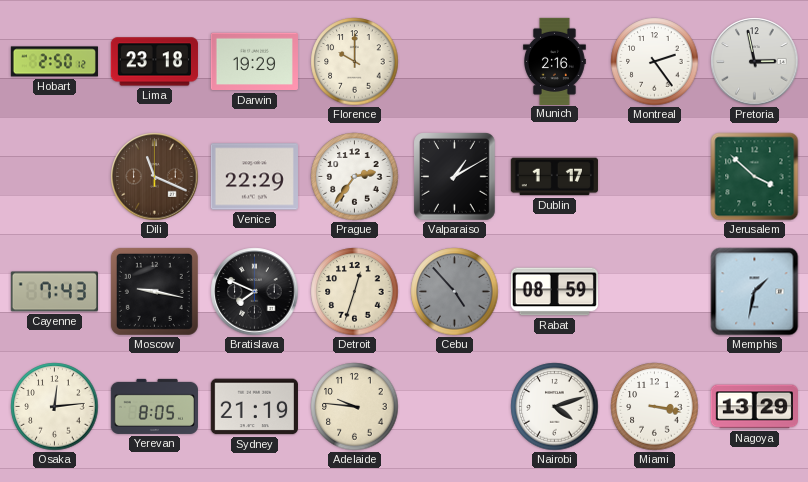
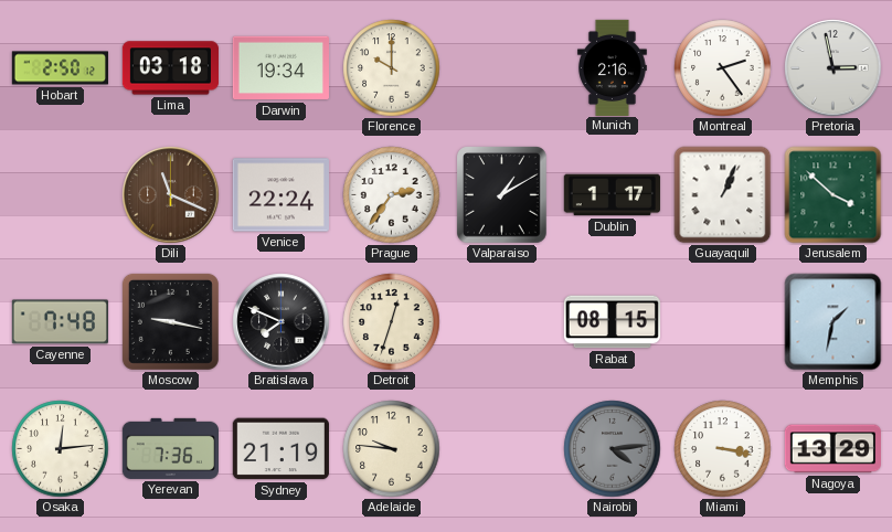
Lima: 23:18 -> 03:18 (170, 68)
Darwin: 19:29 -> 19:34 (280, 68)
Venice: 22:29 -> 22:24 (280, 195)
Guayaquil: none -> 1:04 (723, 195)
Cayenne: 7:43 -> 7:48 (60, 322)
Cebu: 4:53 -> none (455, 292)
Rabat: 08:59 -> 08:15 (612, 322)
Yerevan: 8:05 -> 7:36 (170, 448)
Nairobi: 4:12 -> 4:14 (613, 449)
Nairobi dial: white -> grey (613, 449)
